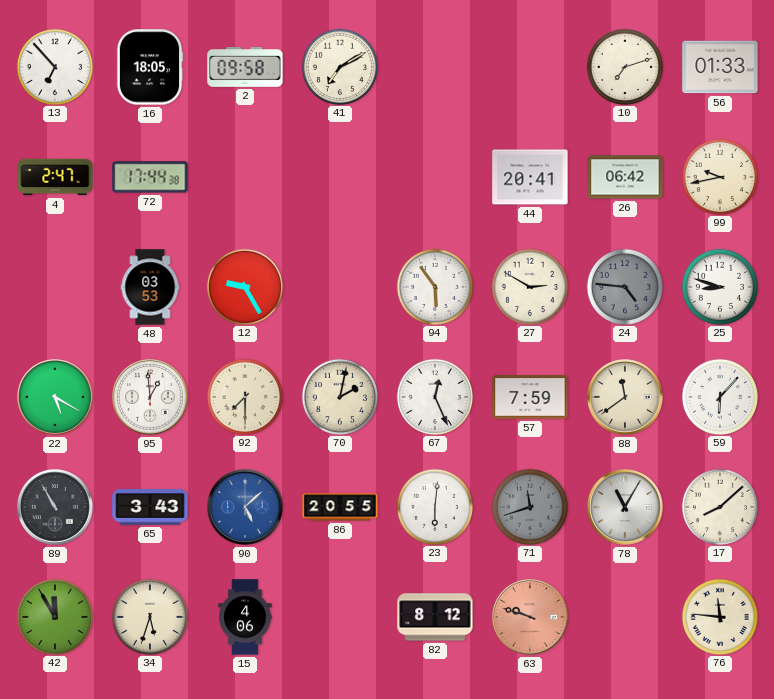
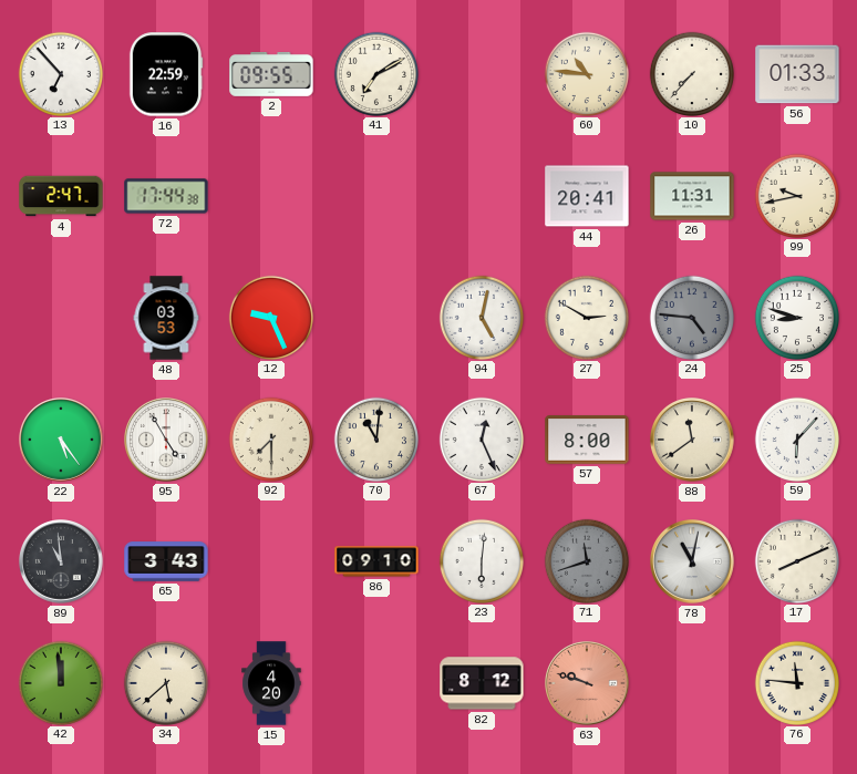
16: 18:05 -> 22:59 (166, 74)
2: 09:58 -> 09:55 (271, 74)
60: none -> 10:46 (586, 73)
10: 7:12 -> 7:37 (691, 73)
26: 06:42 -> 11:31 (692, 196)
12: 9:25 -> 9:26 (270, 317)
94: 5:54 -> 5:02 (481, 317)
22: 5:20 -> 5:24 (62, 441)
95: 12:59 -> 4:55 (167, 441)
70: 2:02 -> 11:01 (375, 438)
57: 7:59 -> 8:00 (587, 440)
89: 10:55 -> 10:59 (62, 563)
90: 5:08 -> none (246, 508)
86: 20:55 -> 09:10 (376, 561)
78: 11:05 -> 11:02 (693, 563)
17: 8:08 -> 8:11 (796, 560)
42: 11:55 -> 11:59 (60, 682)
34: 5:33 -> 5:38 (165, 682)
15: 4:06 -> 4:20 (271, 683)
